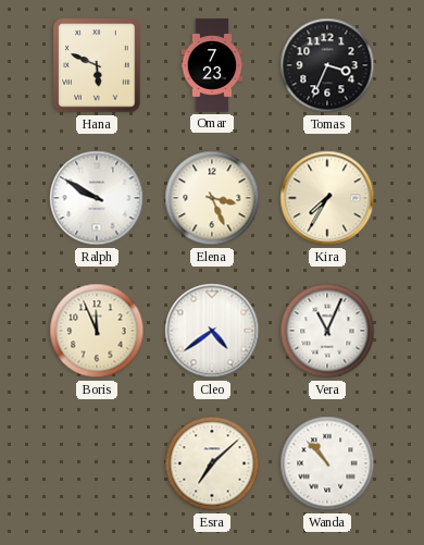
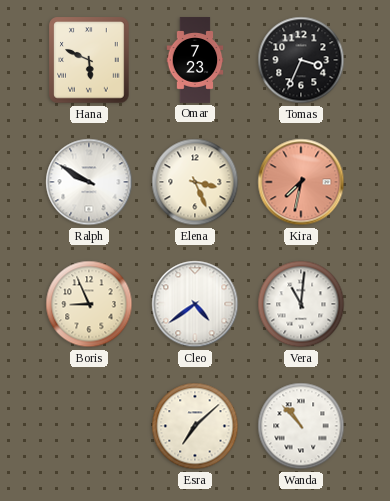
Kira: 7:35 -> 7:32 (301, 182)
Kira dial: cream -> salmon (301, 182)
Boris: 11:56 -> 8:56 (89, 304)
Vera: 11:04 -> 11:01 (301, 304)
